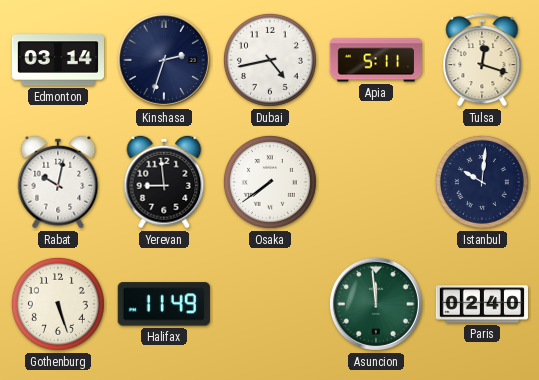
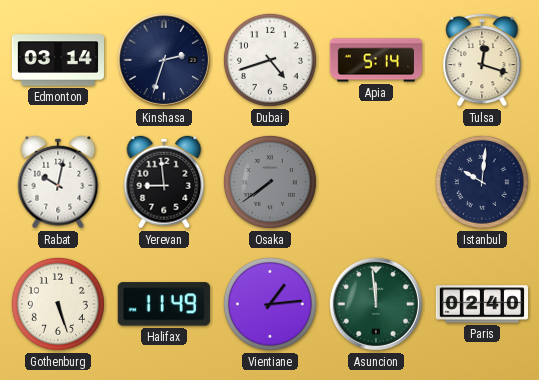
Dubai: 4:43 -> 4:42 (270, 60)
Apia: 5:11 -> 5:14 (375, 60)
Osaka dial: white -> grey (270, 182)
Vientiane: none -> 1:14 (270, 304)
